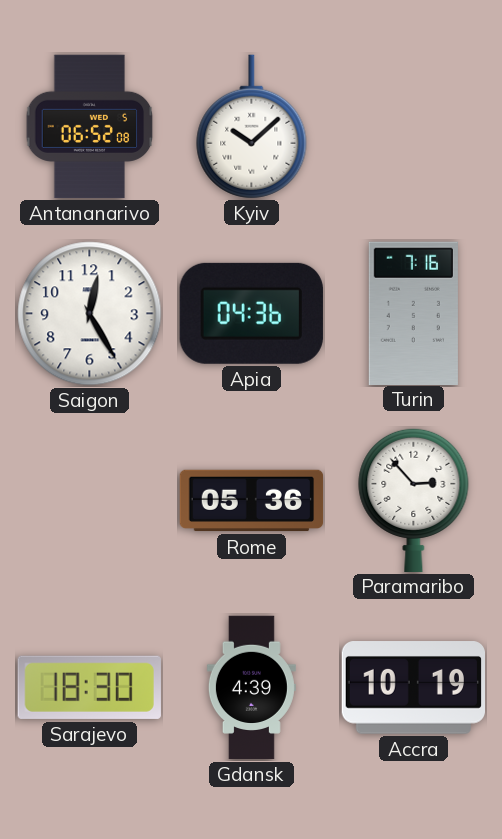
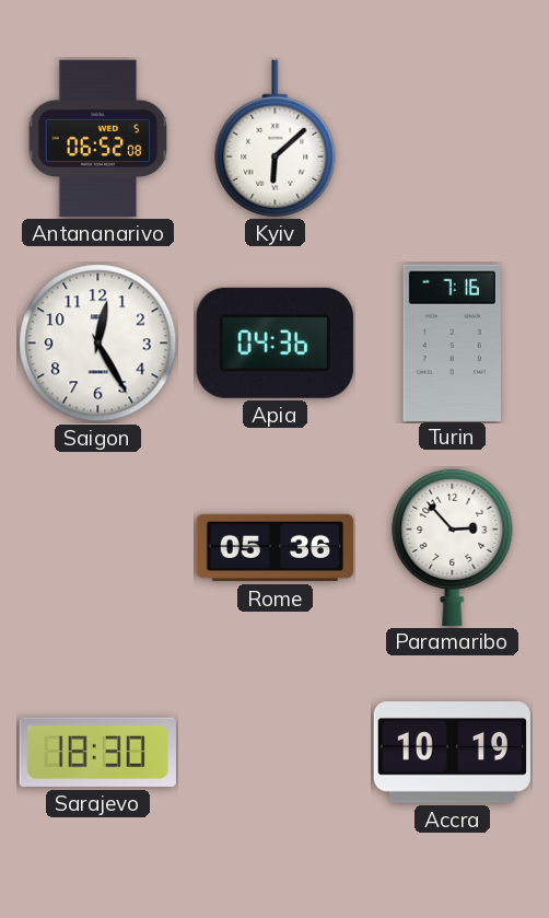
Kyiv: 10:08 -> 6:08 (276, 139)
Gdansk: 4:39 -> none (251, 688)
